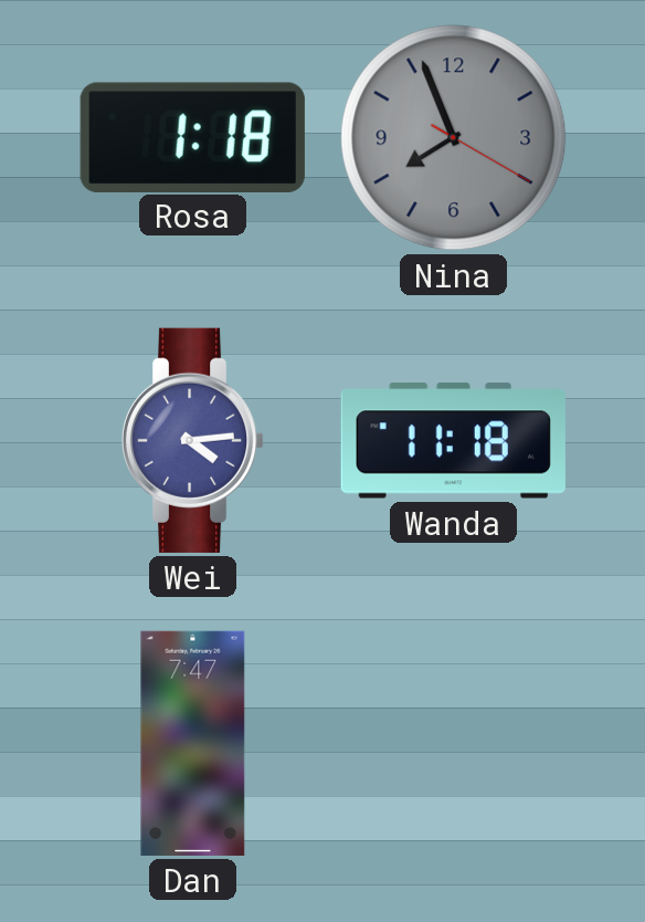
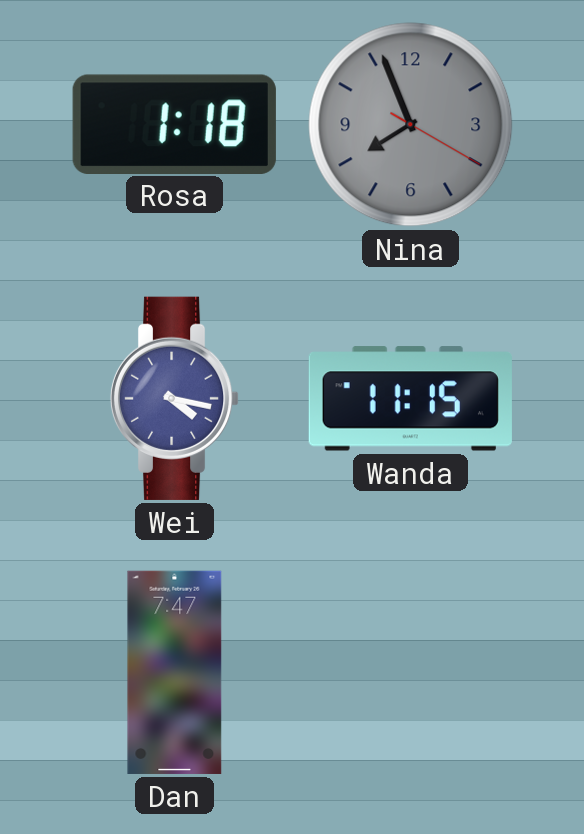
Wei: 4:14 -> 4:17 (175, 398)
Wanda: 11:18 -> 11:15 (410, 399)
